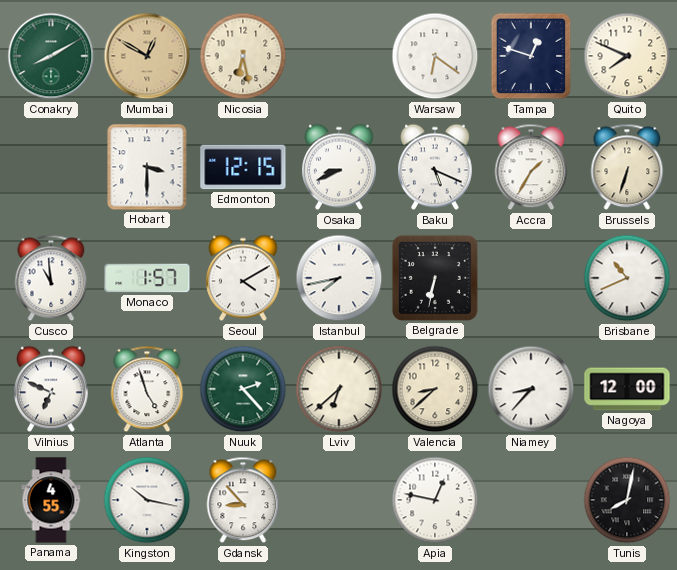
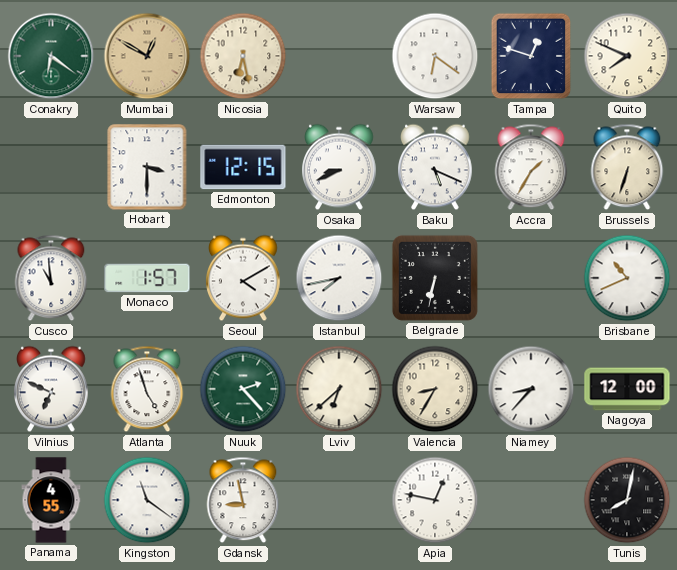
Conakry: 8:10 -> 6:21 (51, 56)
Valencia: 8:38 -> 8:35 (435, 389)
Kingston: 10:17 -> 11:21 (147, 500)
Gdansk: 8:53 -> 8:58 (243, 500)
